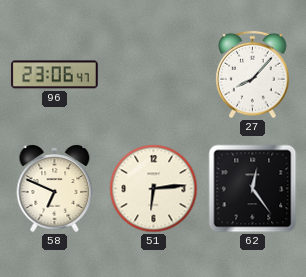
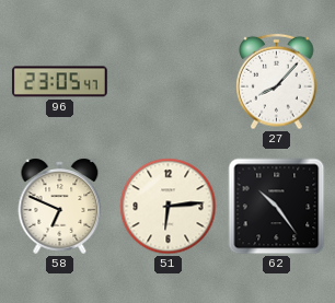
96: 23:06 -> 23:05 (59, 82)
62: 12:24 -> 10:24 (277, 207)
